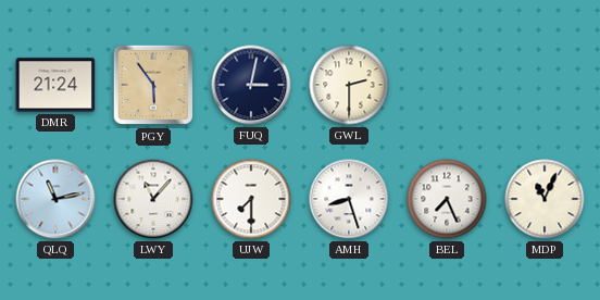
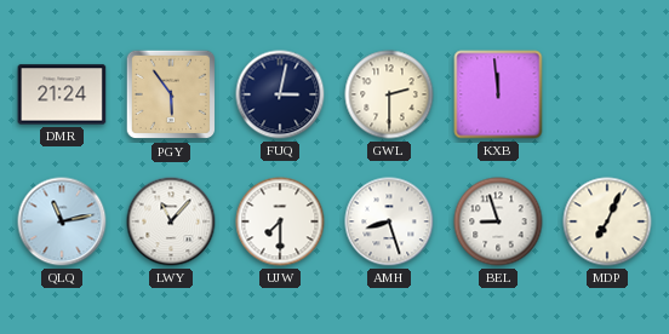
KXB: none -> 11:59 (498, 94)
BEL: 7:26 -> 8:57 (498, 221)
MDP: 11:04 -> 7:04 (607, 221)
